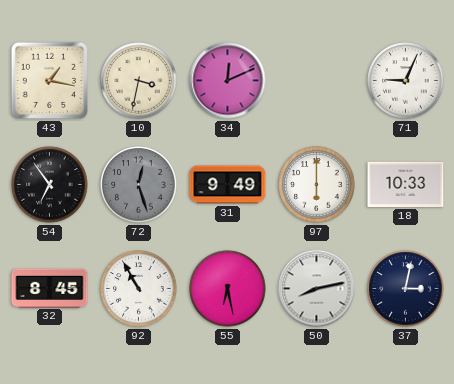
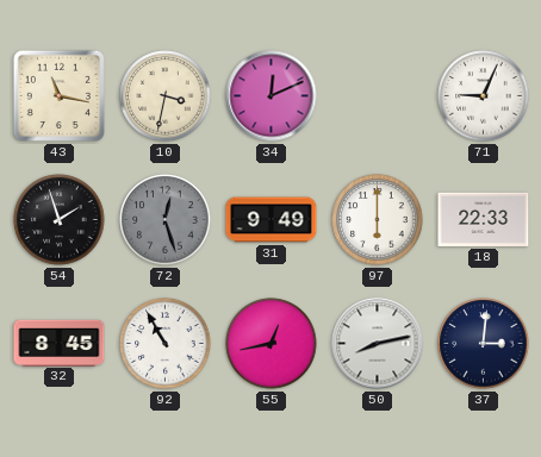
43: 1:17 -> 11:17 (58, 95)
54: 6:54 -> 1:57 (60, 220)
18: 10:33 -> 22:33 (484, 219)
55: 6:28 -> 12:43 (272, 344)
37: 3:02 -> 3:01 (484, 344)
